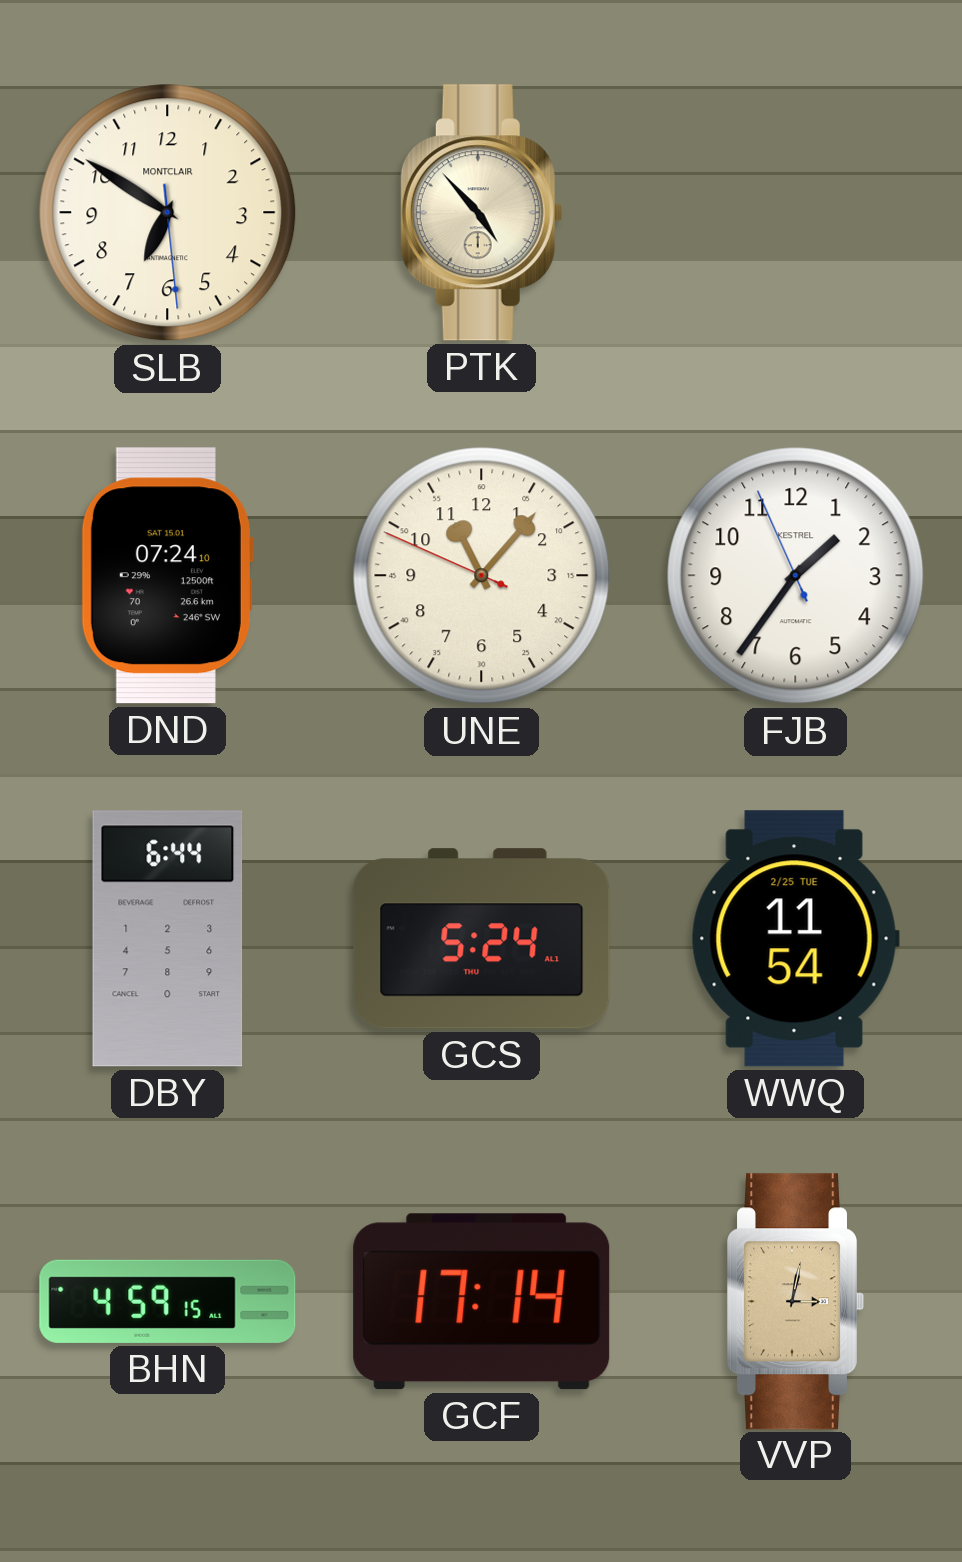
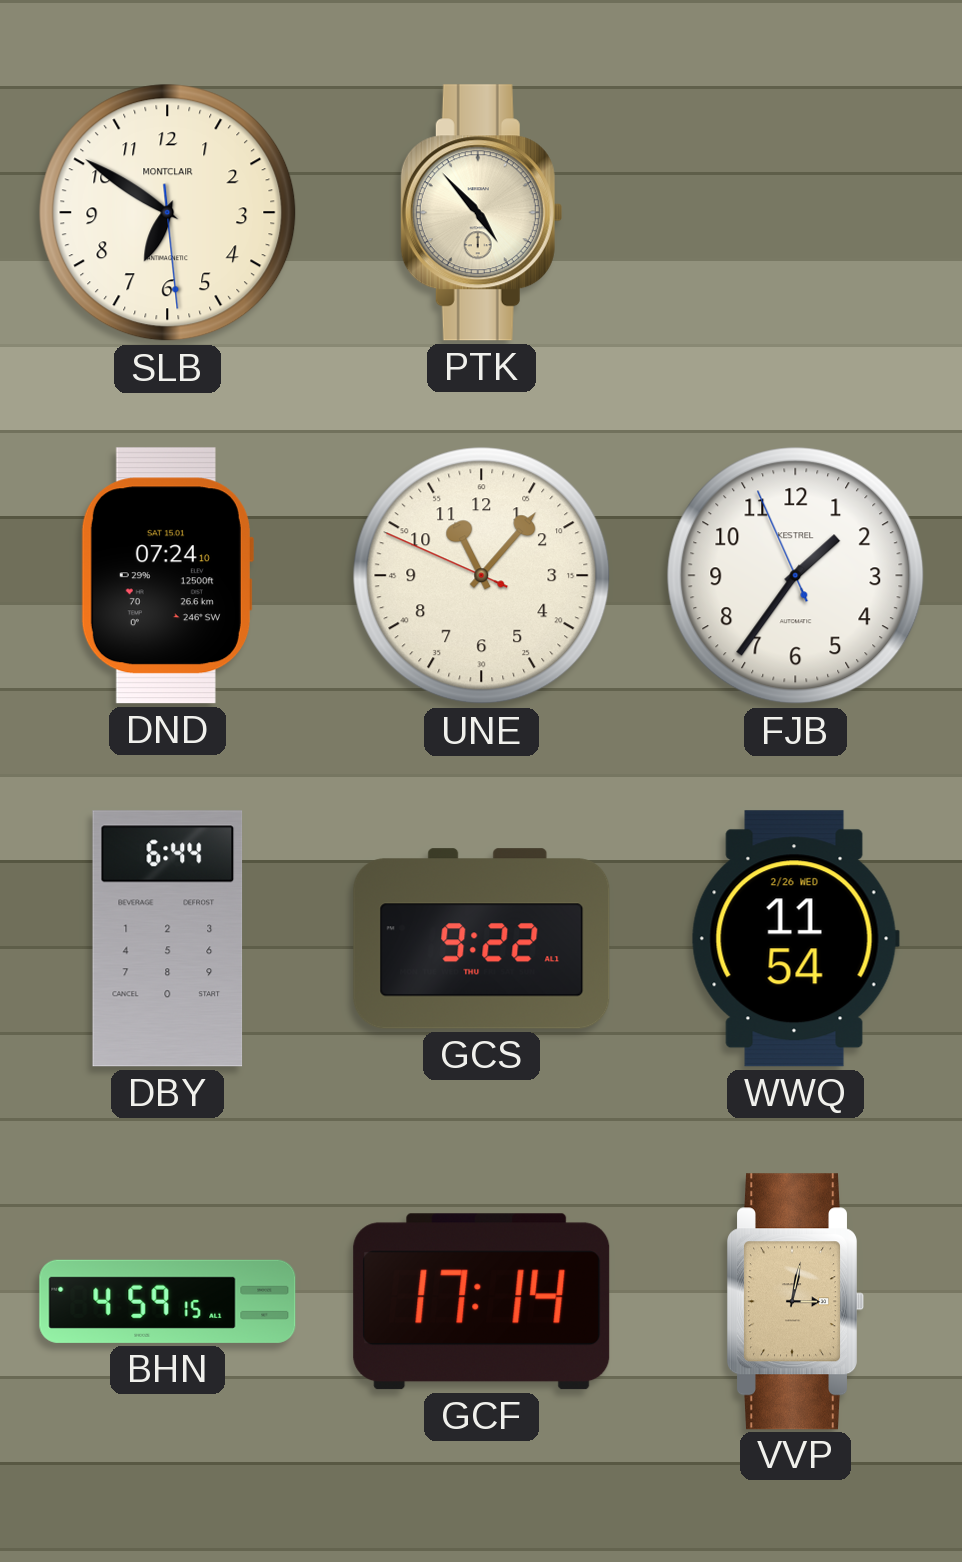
GCS: 5:24 -> 9:22 (482, 939)
WWQ date: 2/25 TUE -> 2/26 WED (795, 939)
